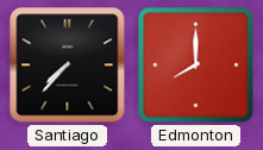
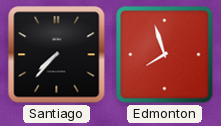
Edmonton: 8:00 -> 7:57 (165, 55)
